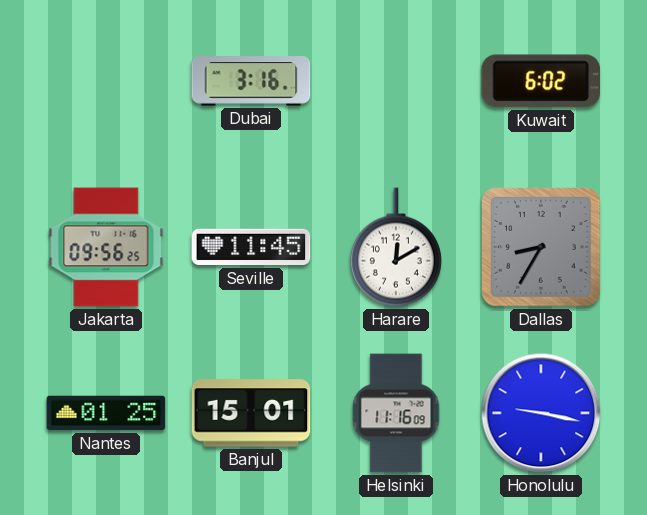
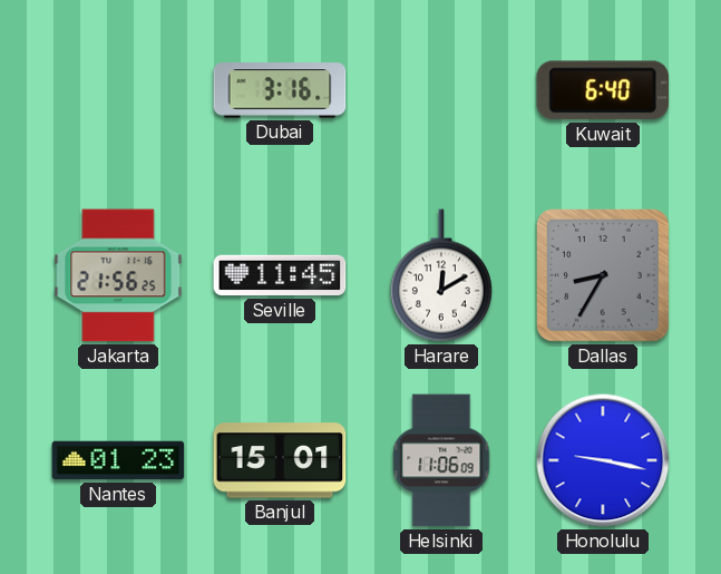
Kuwait: 6:02 -> 6:40 (603, 90)
Jakarta: 09:56 -> 21:56 (118, 275)
Nantes: 01:25 -> 01:23 (118, 460)
Helsinki: 11:16 -> 11:06 (441, 460)
